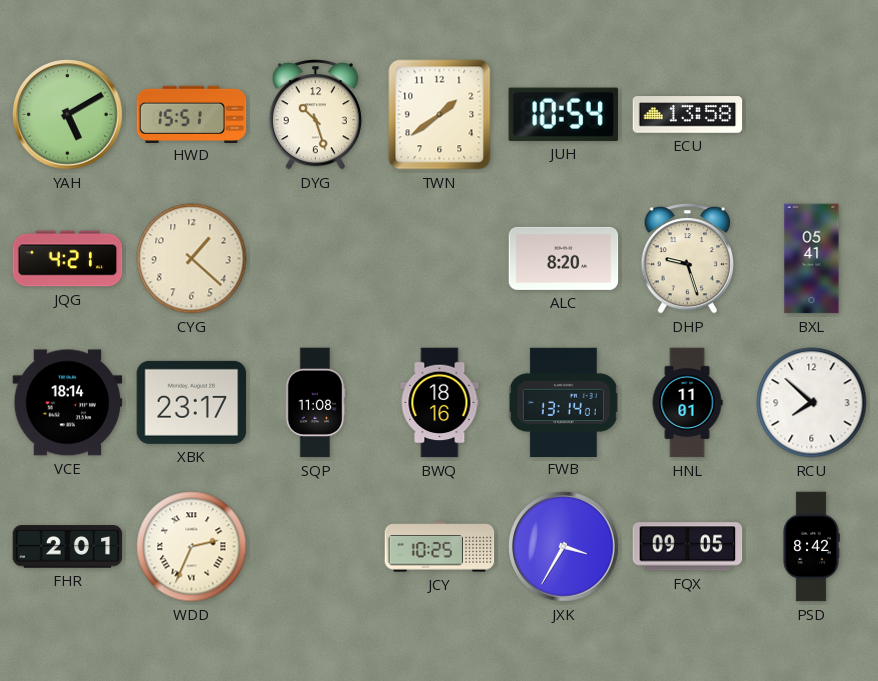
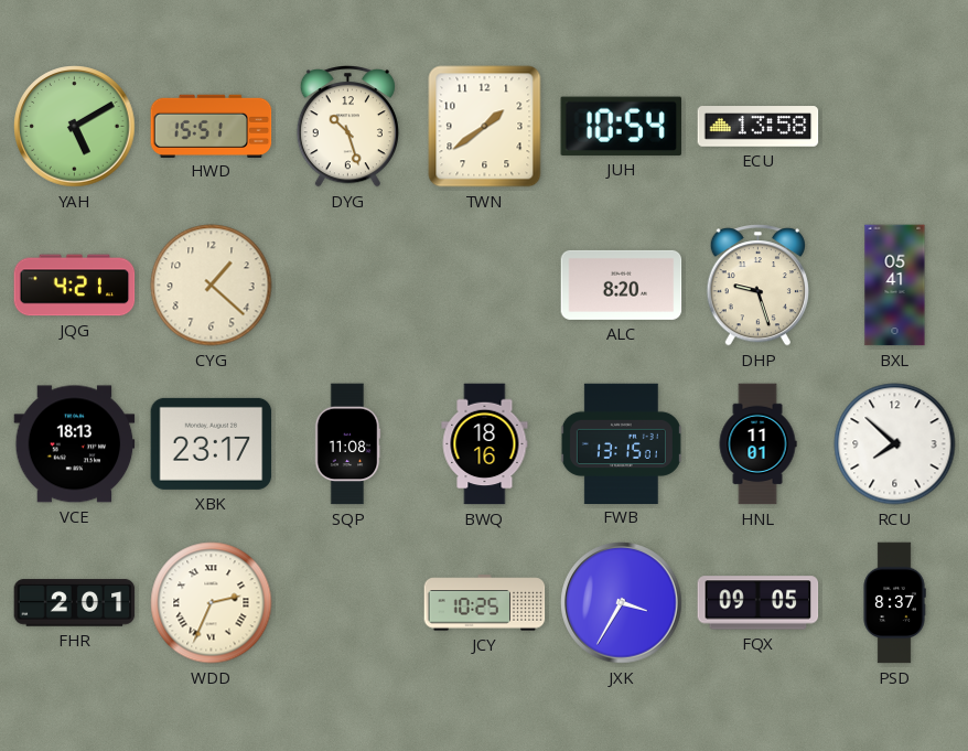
VCE: 18:14 -> 18:13 (75, 444)
FWB: 13:14 -> 13:15 (621, 443)
PSD: 8:42 -> 8:37 (894, 603)
